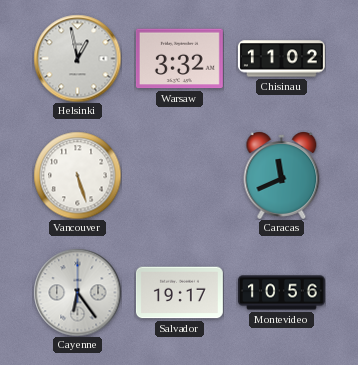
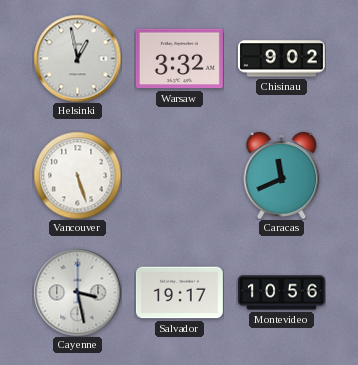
Chisinau: 11:02 -> 9:02 (281, 59)
Cayenne: 6:24 -> 3:28 (77, 292)
